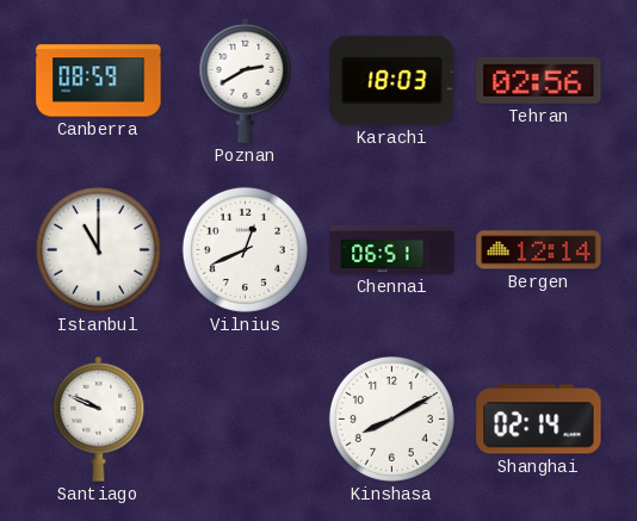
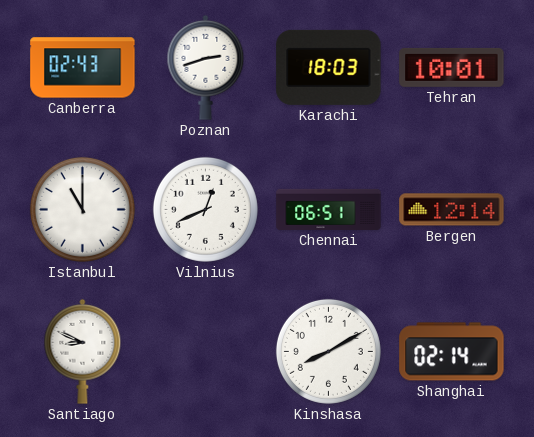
Canberra: 08:59 -> 02:43 (83, 68)
Poznan: 2:40 -> 2:42 (206, 67)
Tehran: 02:56 -> 10:01 (452, 67)
Santiago: 9:49 -> 8:49 (83, 351)
